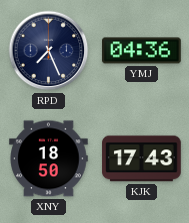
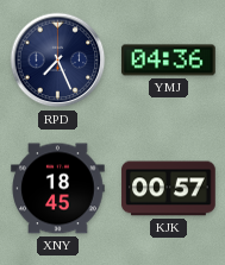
XNY: 18:50 -> 18:45 (58, 189)
KJK: 17:43 -> 00:57 (169, 189)
